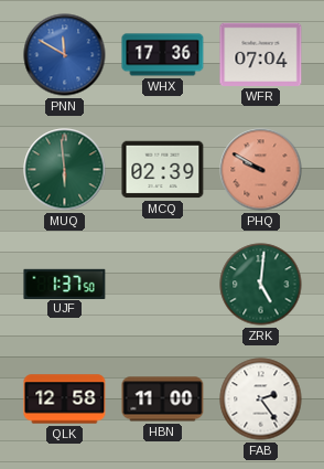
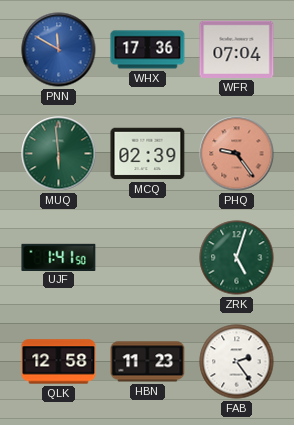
PHQ: 9:50 -> 9:24 (237, 154)
UJF: 1:37 -> 1:41 (59, 257)
ZRK: 5:01 -> 5:03 (237, 258)
HBN: 11:00 -> 11:23 (148, 362)
